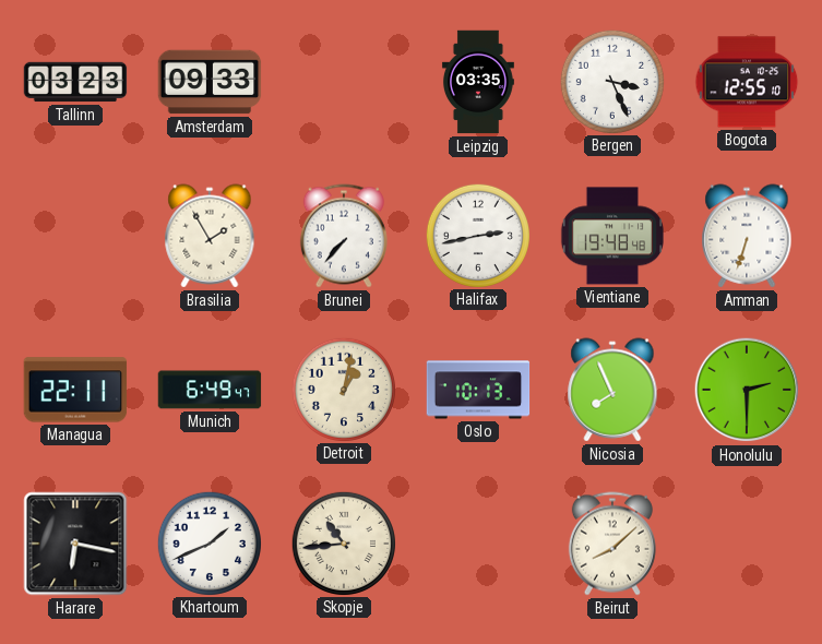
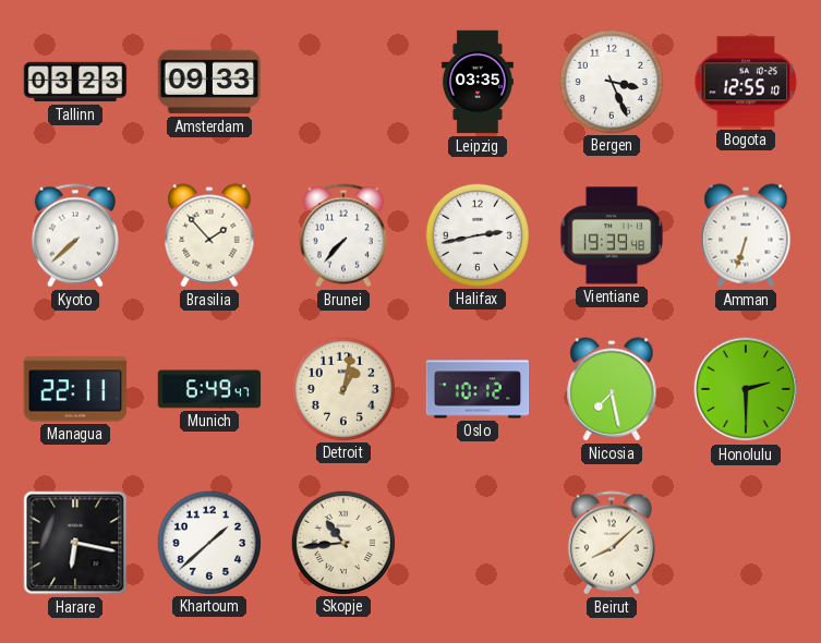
Kyoto: none -> 7:38 (75, 235)
Brasilia: 1:55 -> 1:53 (209, 235)
Vientiane: 19:48 -> 19:39 (611, 235)
Oslo: 10:13 -> 10:12 (478, 389)
Nicosia: 7:56 -> 7:28 (612, 389)
Khartoum: 1:41 -> 1:38 (208, 542)
